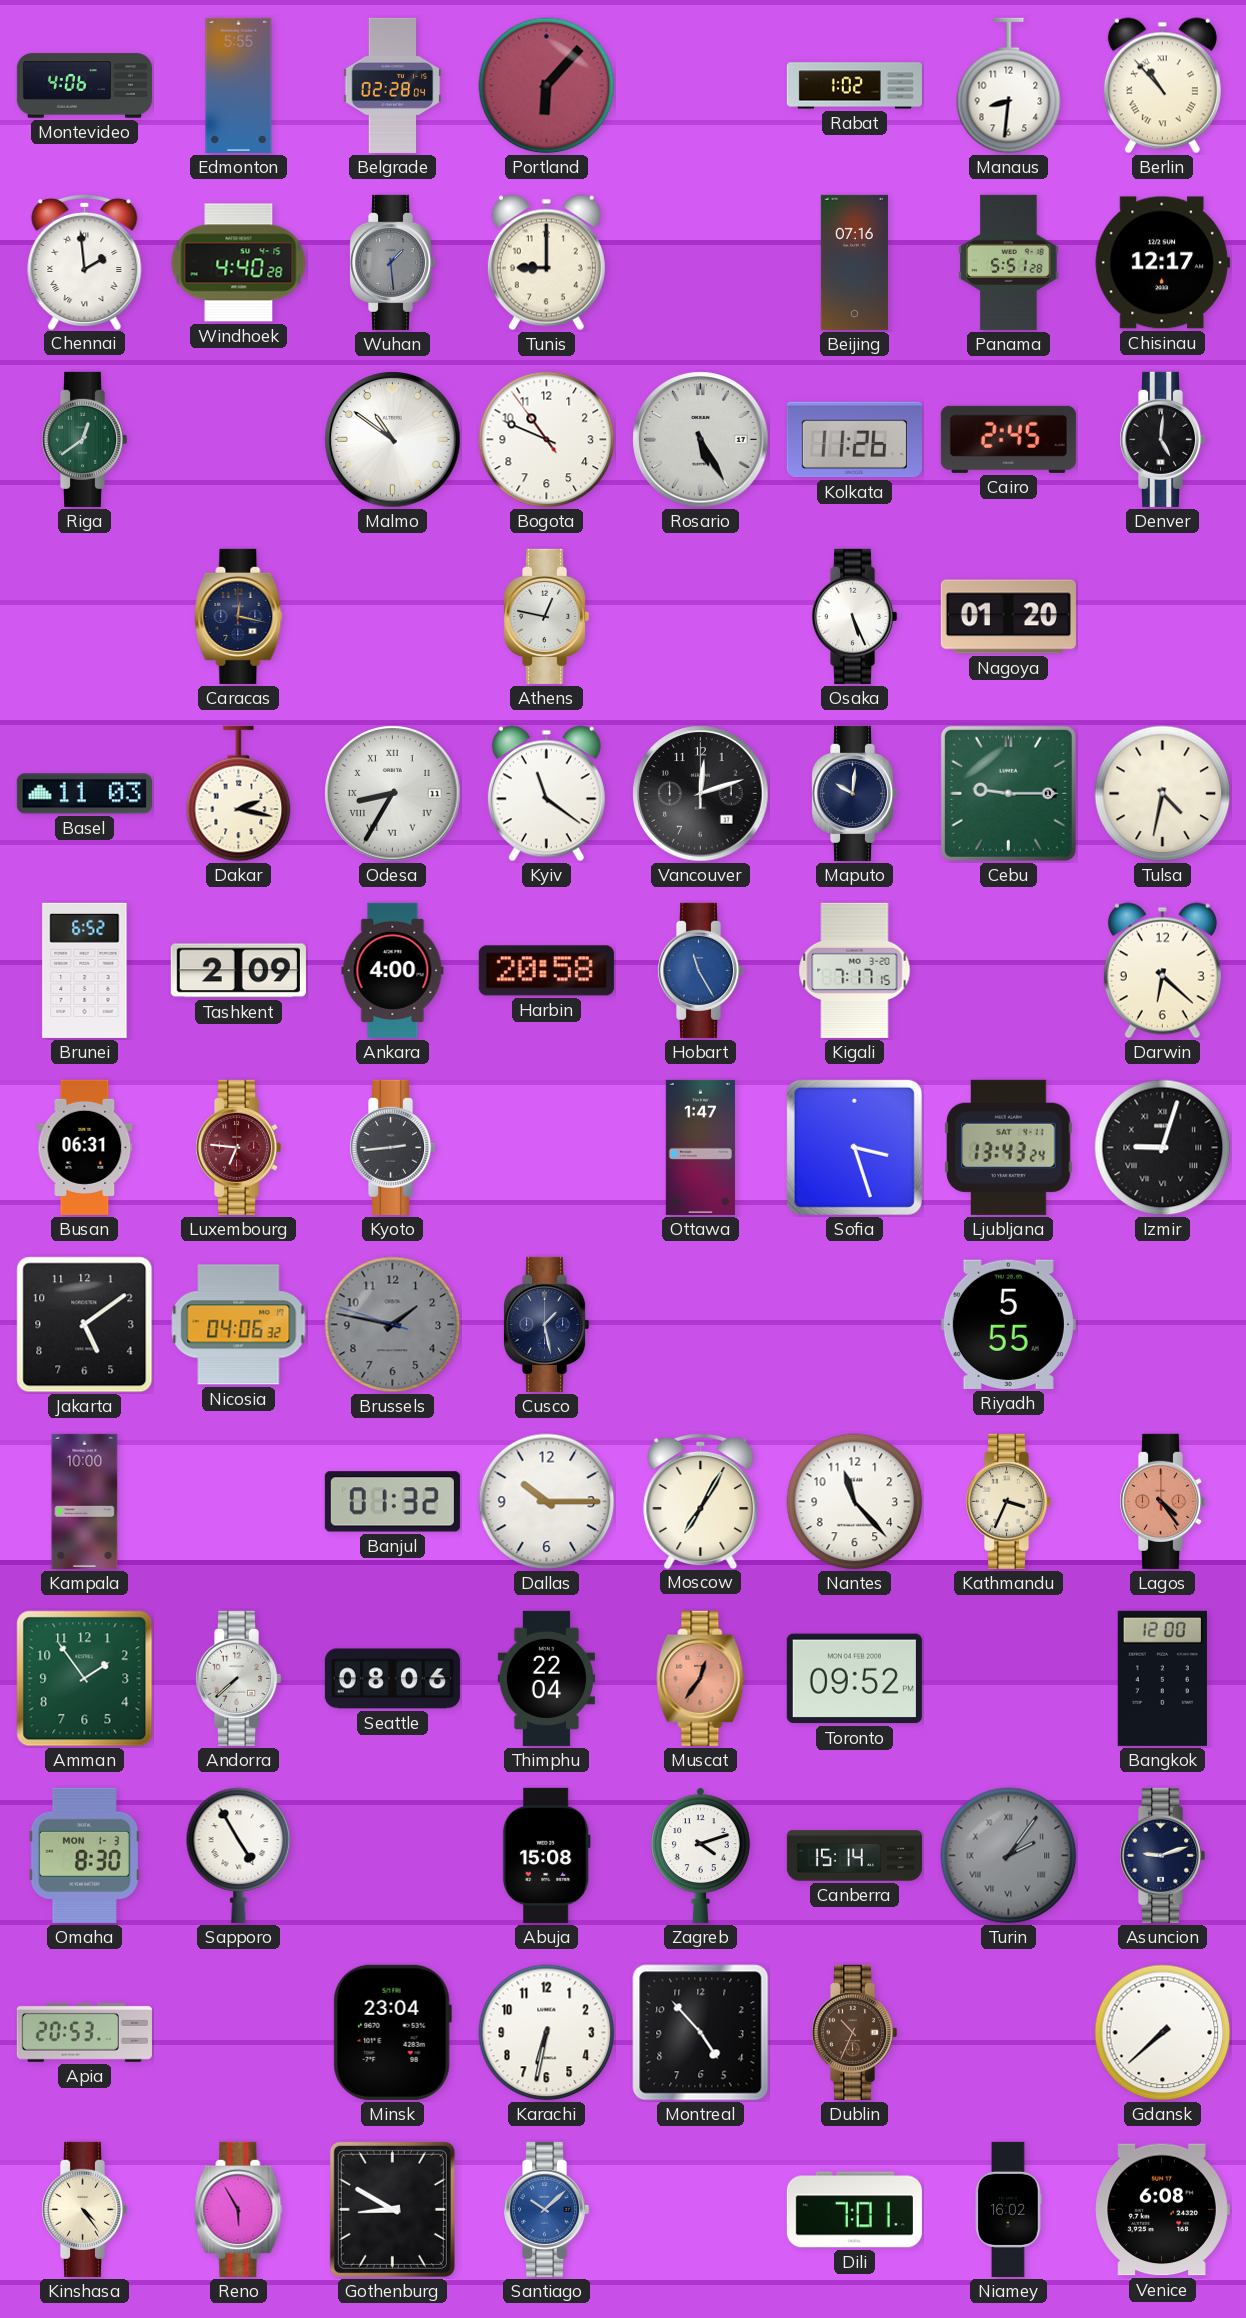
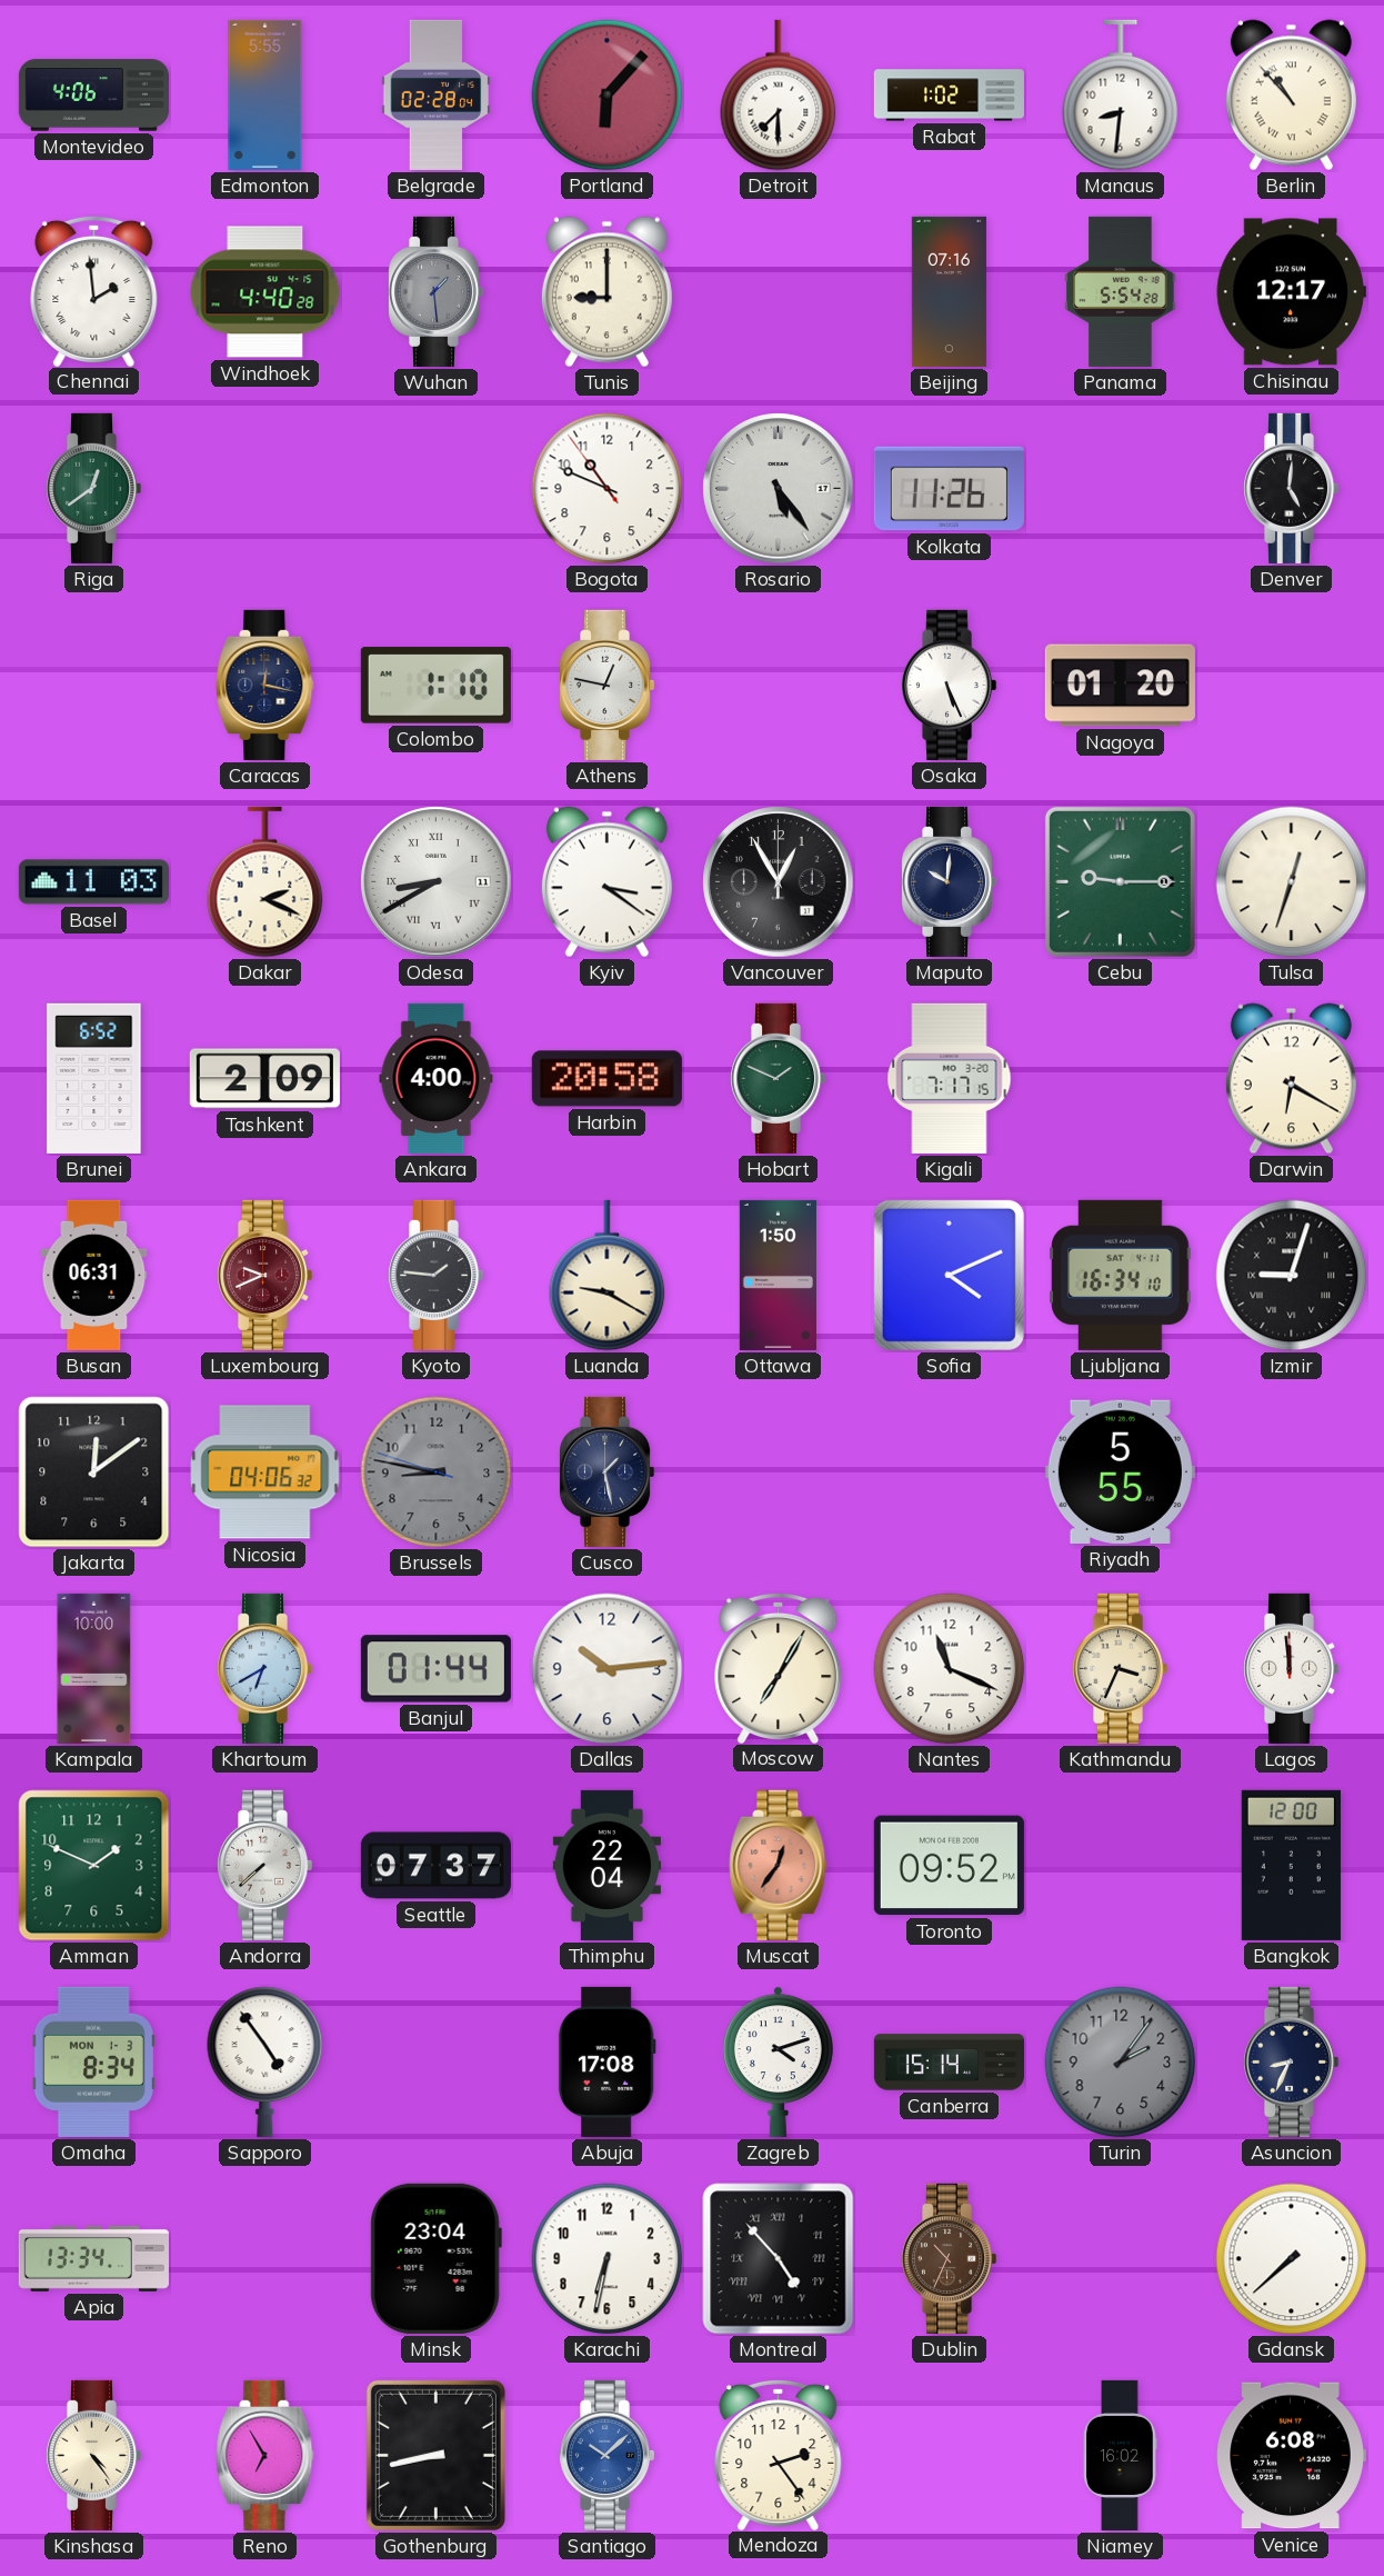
Detroit: none -> 7:30 (779, 96)
Panama: 5:51 -> 5:54 (1121, 291)
Malmo: 10:51 -> none (393, 440)
Rosario: 5:25 -> 5:24 (779, 489)
Cairo: 2:45 -> none (1008, 439)
Colombo: none -> 1:10 (435, 686)
Dakar: 2:17 -> 2:19 (265, 882)
Odesa: 8:35 -> 8:40 (437, 882)
Kyiv: 11:21 -> 3:21 (606, 882)
Vancouver: 12:12 -> 12:55 (779, 882)
Tulsa: 4:32 -> 12:33 (1292, 882)
Hobart: 11:25 -> 1:49 (779, 1078)
Hobart dial: blue -> green (779, 1078)
Darwin: 6:22 -> 6:20 (1291, 1079)
Luxembourg: 6:46 -> 9:41 (265, 1275)
Kyoto: 2:44 -> 1:46 (437, 1275)
Luanda: none -> 9:20 (608, 1276)
Ottawa: 1:47 -> 1:50 (778, 1275)
Sofia: 3:27 -> 4:11 (949, 1275)
Ljubljana: 13:43 -> 16:34 (1121, 1275)
Jakarta: 5:09 -> 12:09 (94, 1472)
Brussels: 1:46 -> 8:46 (437, 1472)
Khartoum: none -> 6:40 (265, 1668)
Banjul: 01:32 -> 01:44 (435, 1669)
Dallas: 10:15 -> 10:14 (608, 1669)
Nantes: 11:23 -> 11:19 (950, 1669)
Lagos: 4:24 -> 11:59 (1292, 1668)
Lagos dial: salmon -> white (1292, 1668)
Amman: 1:54 -> 1:49 (94, 1866)
Seattle: 08:06 -> 07:37 (435, 1866)
Omaha: 8:30 -> 8:34 (93, 2061)
Sapporo: 4:55 -> 4:54 (265, 2061)
Abuja: 15:08 -> 17:08 (606, 2061)
Turin numerals: Roman -> Arabic (1121, 2063)
Asuncion: 9:12 -> 8:34 (1292, 2061)
Apia: 20:53 -> 13:34 (93, 2258)
Montreal numerals: Arabic -> Roman (779, 2259)
Reno: 5:55 -> 6:55 (265, 2455)
Gothenburg: 8:50 -> 8:43 (435, 2455)
Mendoza: none -> 2:24 (779, 2454)
Dili: 7:01 -> none (854, 2210)
